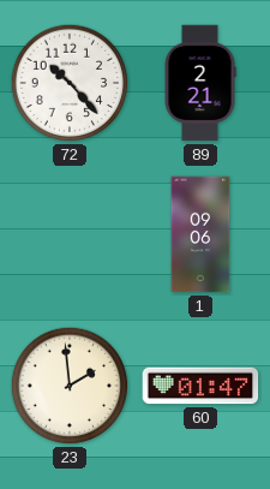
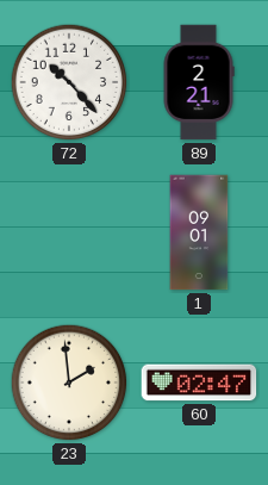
1: 09:06 -> 09:01 (199, 232)
60: 01:47 -> 02:47 (199, 383)
